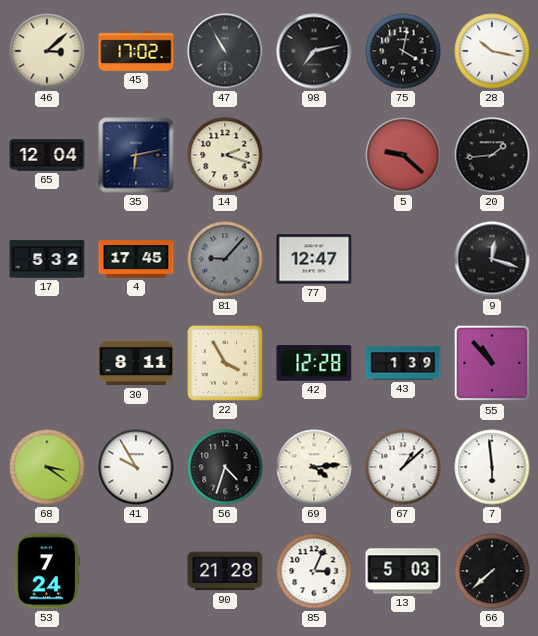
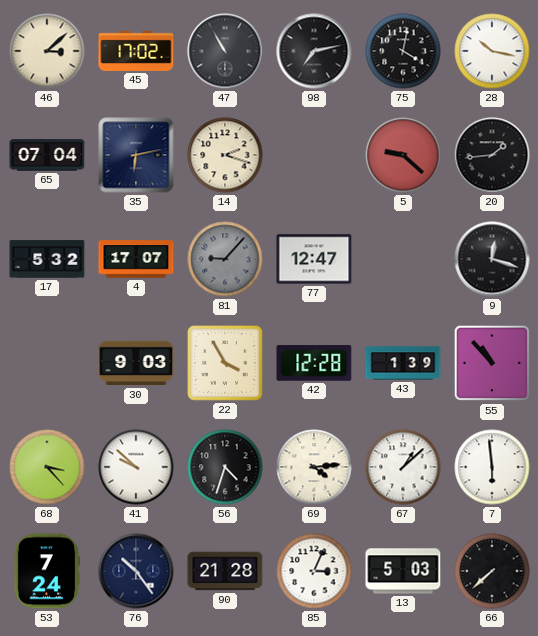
65: 12:04 -> 07:04 (47, 155)
4: 17:45 -> 17:07 (136, 259)
30: 8:11 -> 9:03 (136, 363)
68: 3:21 -> 3:23 (47, 467)
41: 9:55 -> 9:52 (136, 467)
76: none -> 10:24 (136, 571)
